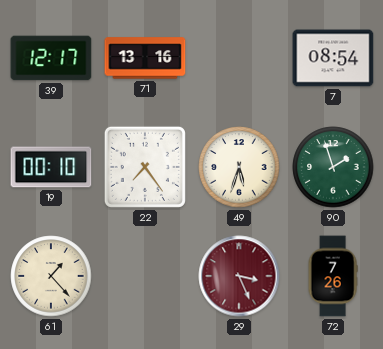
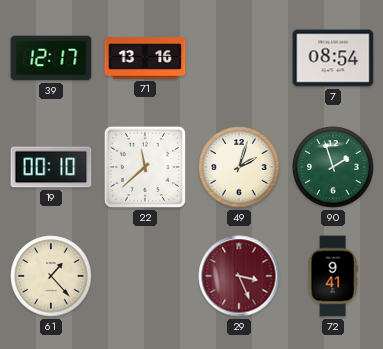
22: 7:24 -> 11:38 (145, 167)
49: 5:33 -> 2:03 (239, 167)
72: 7:26 -> 9:41 (333, 276)
